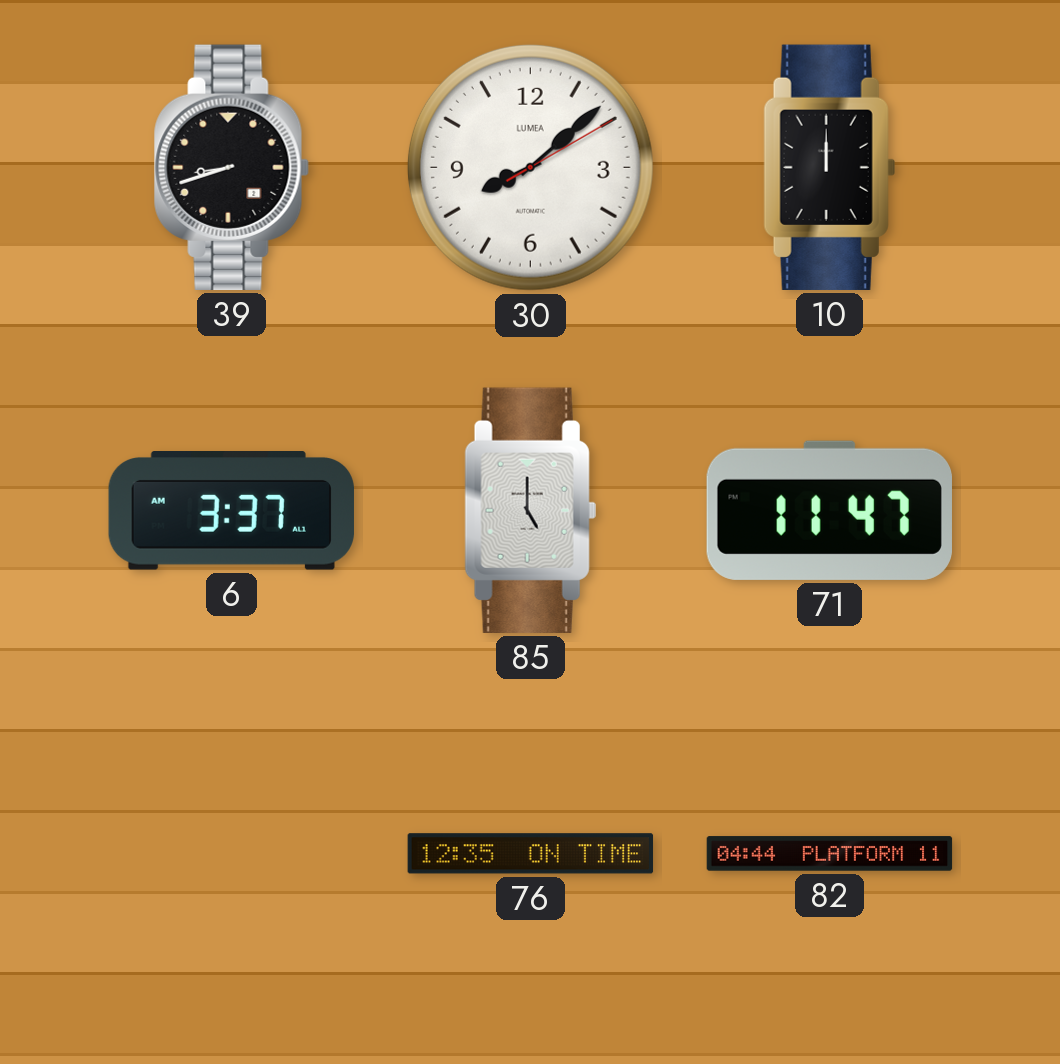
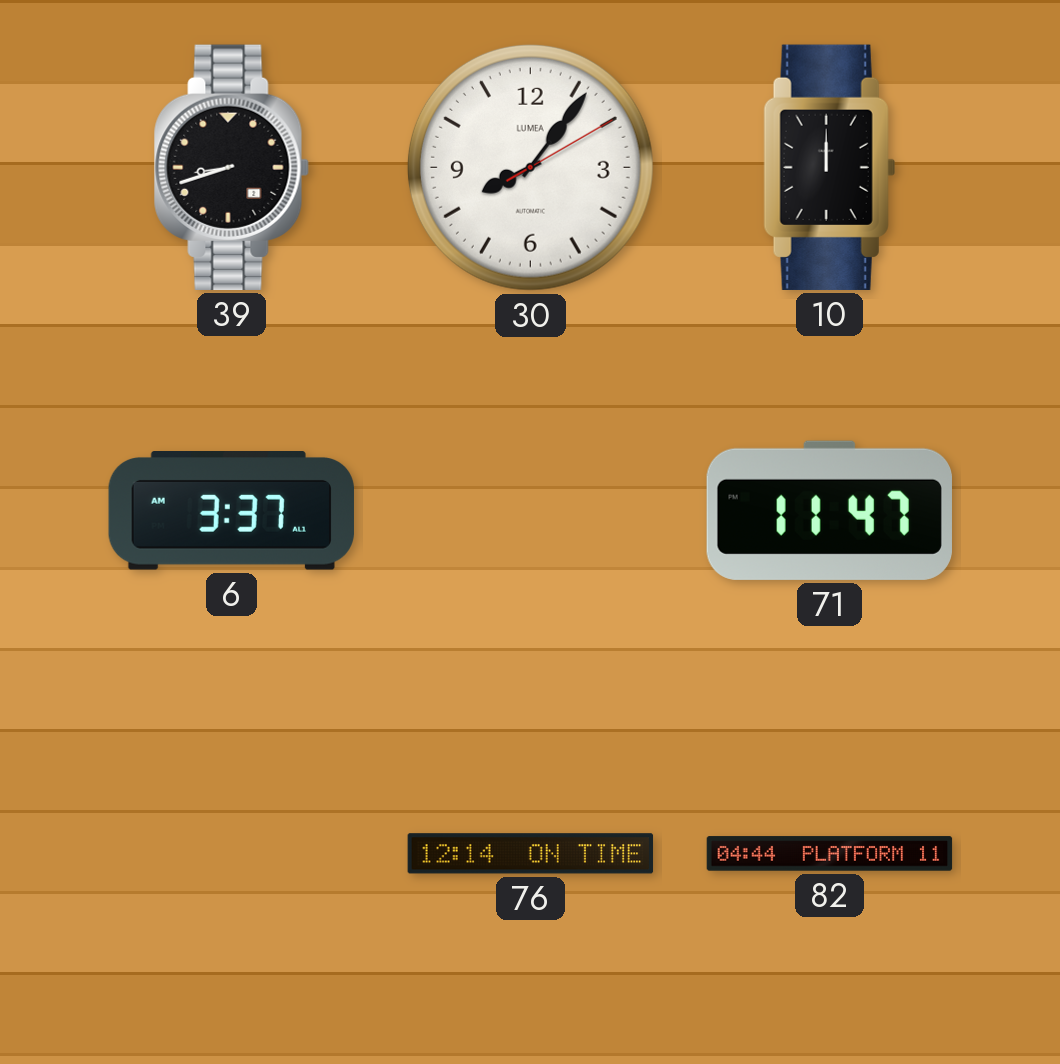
30: 8:08 -> 8:06 (530, 167)
85: 5:00 -> none (530, 510)
76: 12:35 -> 12:14 (531, 854)
